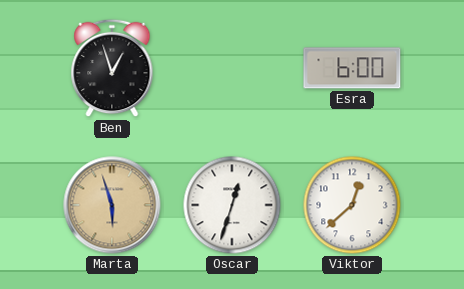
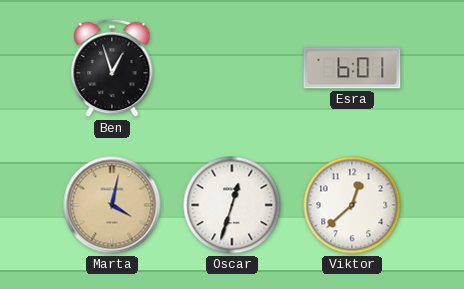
Esra: 6:00 -> 6:01 (352, 68)
Marta: 5:57 -> 4:02 (112, 205)
